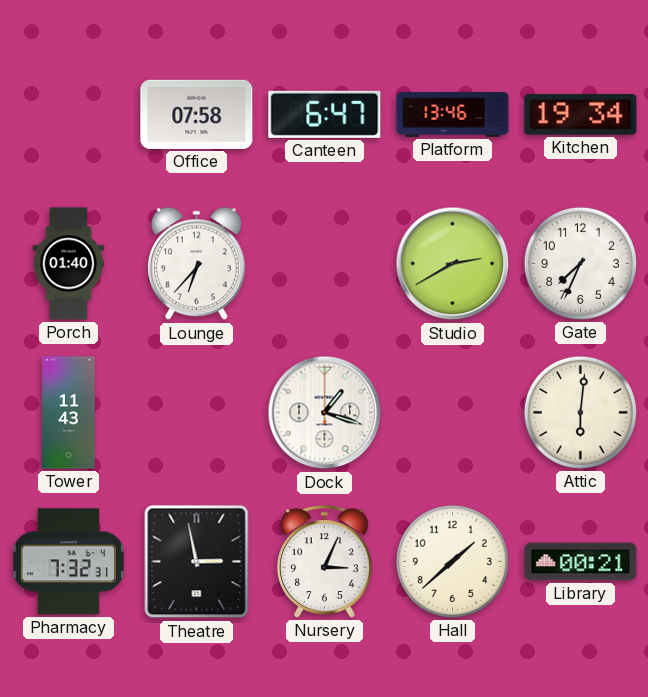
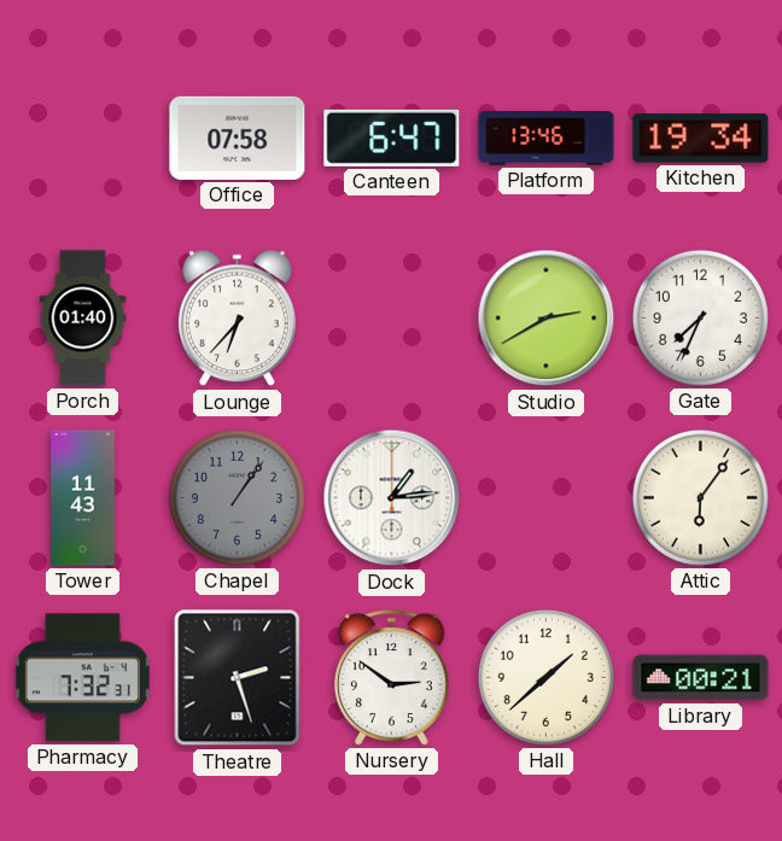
Chapel: none -> 1:06 (237, 497)
Dock: 1:18 -> 1:14 (392, 498)
Attic: 6:01 -> 6:06 (700, 497)
Theatre: 2:58 -> 2:27 (238, 678)
Nursery: 3:04 -> 2:51 (391, 678)
